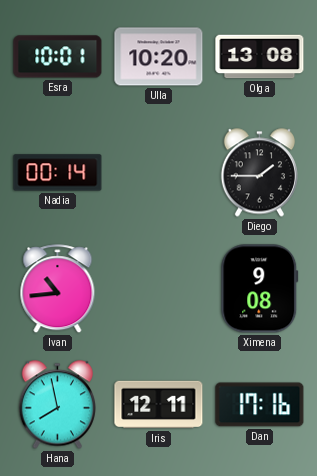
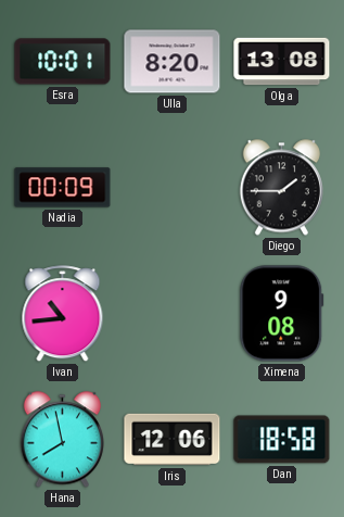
Ulla: 10:20 -> 8:20 (173, 62)
Nadia: 00:14 -> 00:09 (63, 188)
Iris: 12:11 -> 12:06 (173, 440)
Dan: 17:16 -> 18:58 (282, 440)
